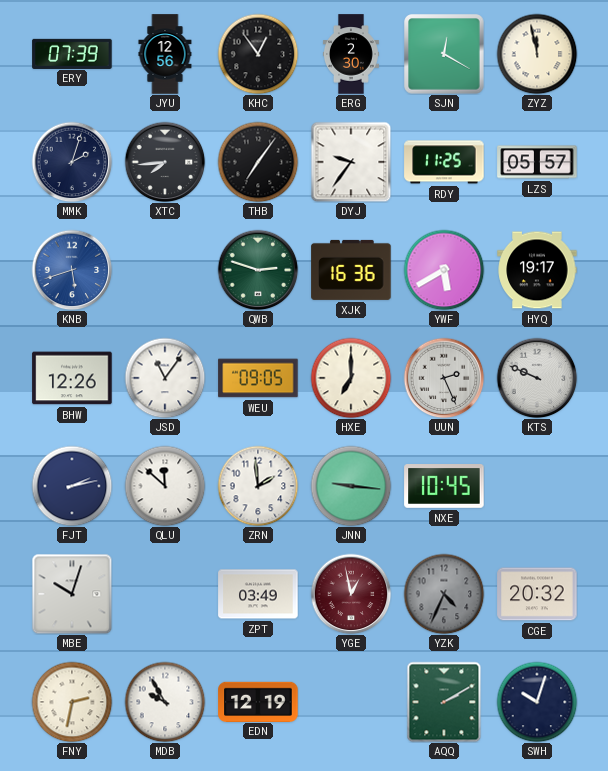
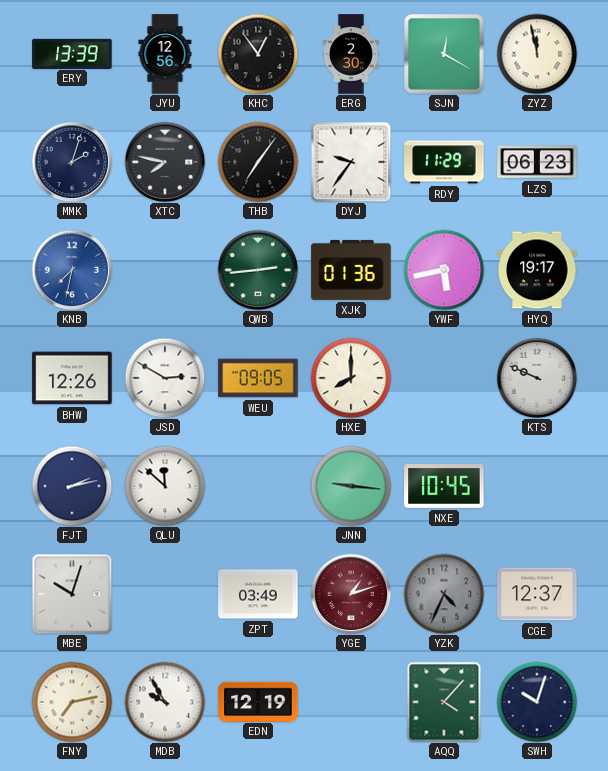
ERY: 07:39 -> 13:39 (72, 53)
XTC: 7:44 -> 7:47 (165, 162)
RDY: 11:25 -> 11:29 (444, 162)
LZS: 05:57 -> 06:23 (537, 162)
KNB: 5:42 -> 7:32 (72, 270)
QWB: 2:48 -> 2:44 (258, 270)
XJK: 16:36 -> 01:36 (351, 270)
YWF: 5:40 -> 5:43 (444, 270)
JSD: 11:06 -> 2:50 (165, 378)
HXE: 7:00 -> 8:00 (351, 378)
UUN: 2:26 -> none (444, 378)
ZRN: 1:59 -> none (258, 486)
YGE: 12:58 -> 1:12 (351, 594)
CGE: 20:32 -> 12:37 (537, 594)
FNY: 2:32 -> 7:13 (72, 702)
AQQ: 2:10 -> 4:07 (444, 702)
